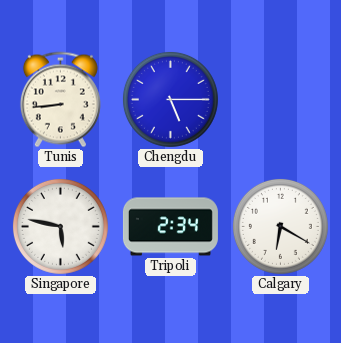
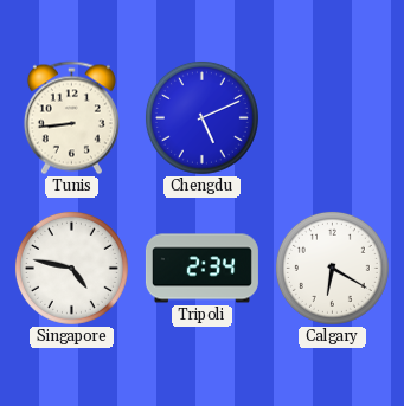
Chengdu: 5:15 -> 5:11 (201, 117)
Singapore: 5:47 -> 4:47 (71, 268)
